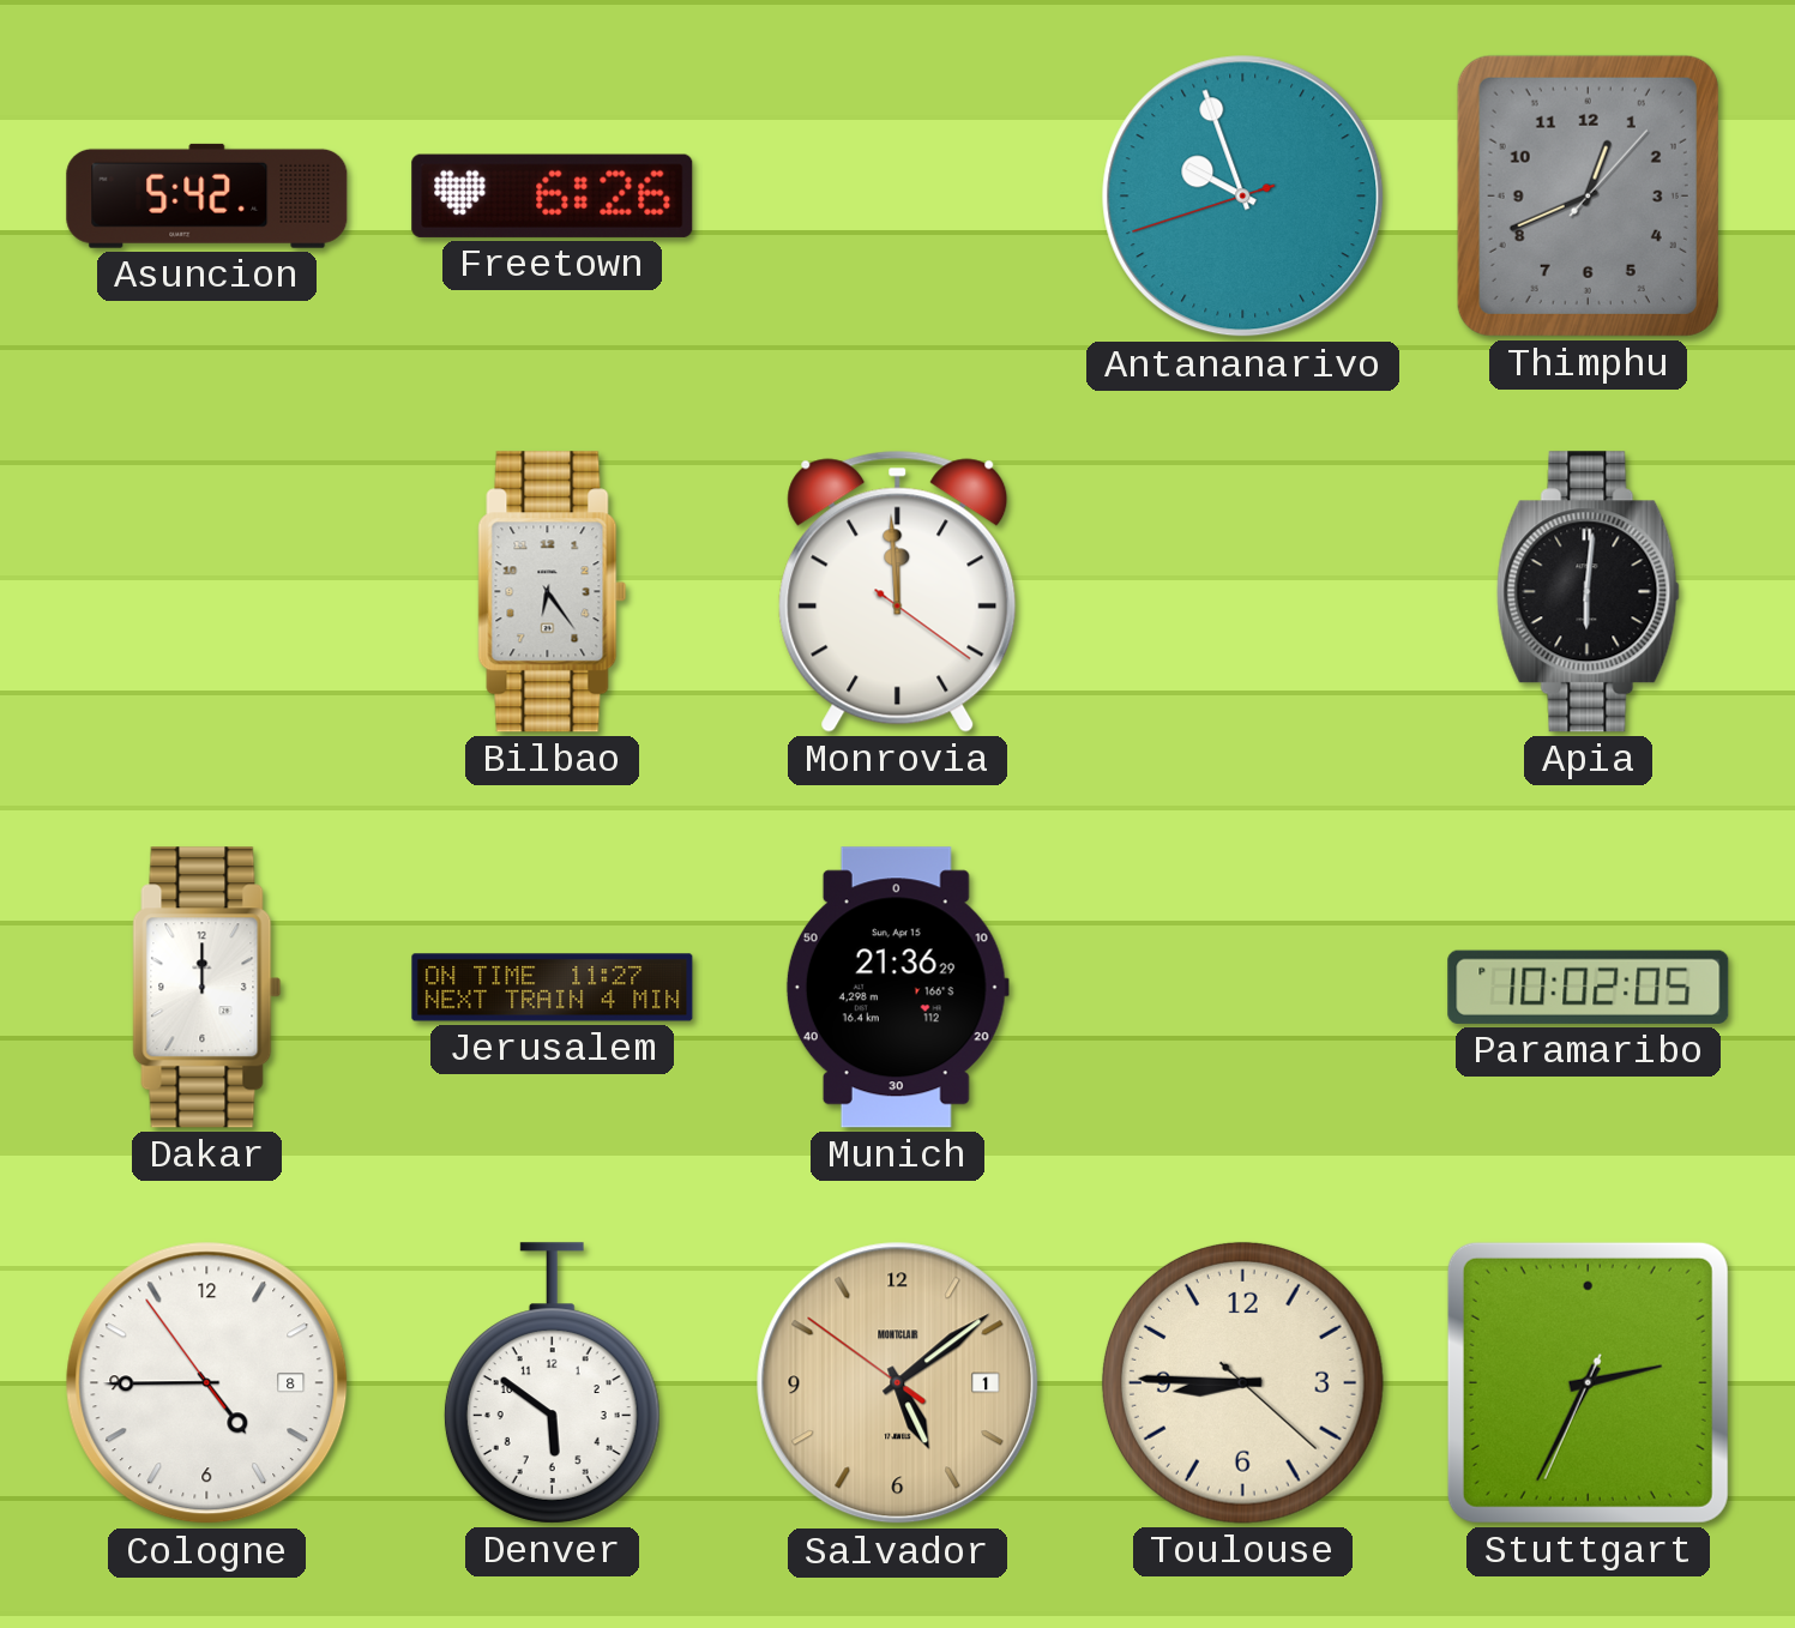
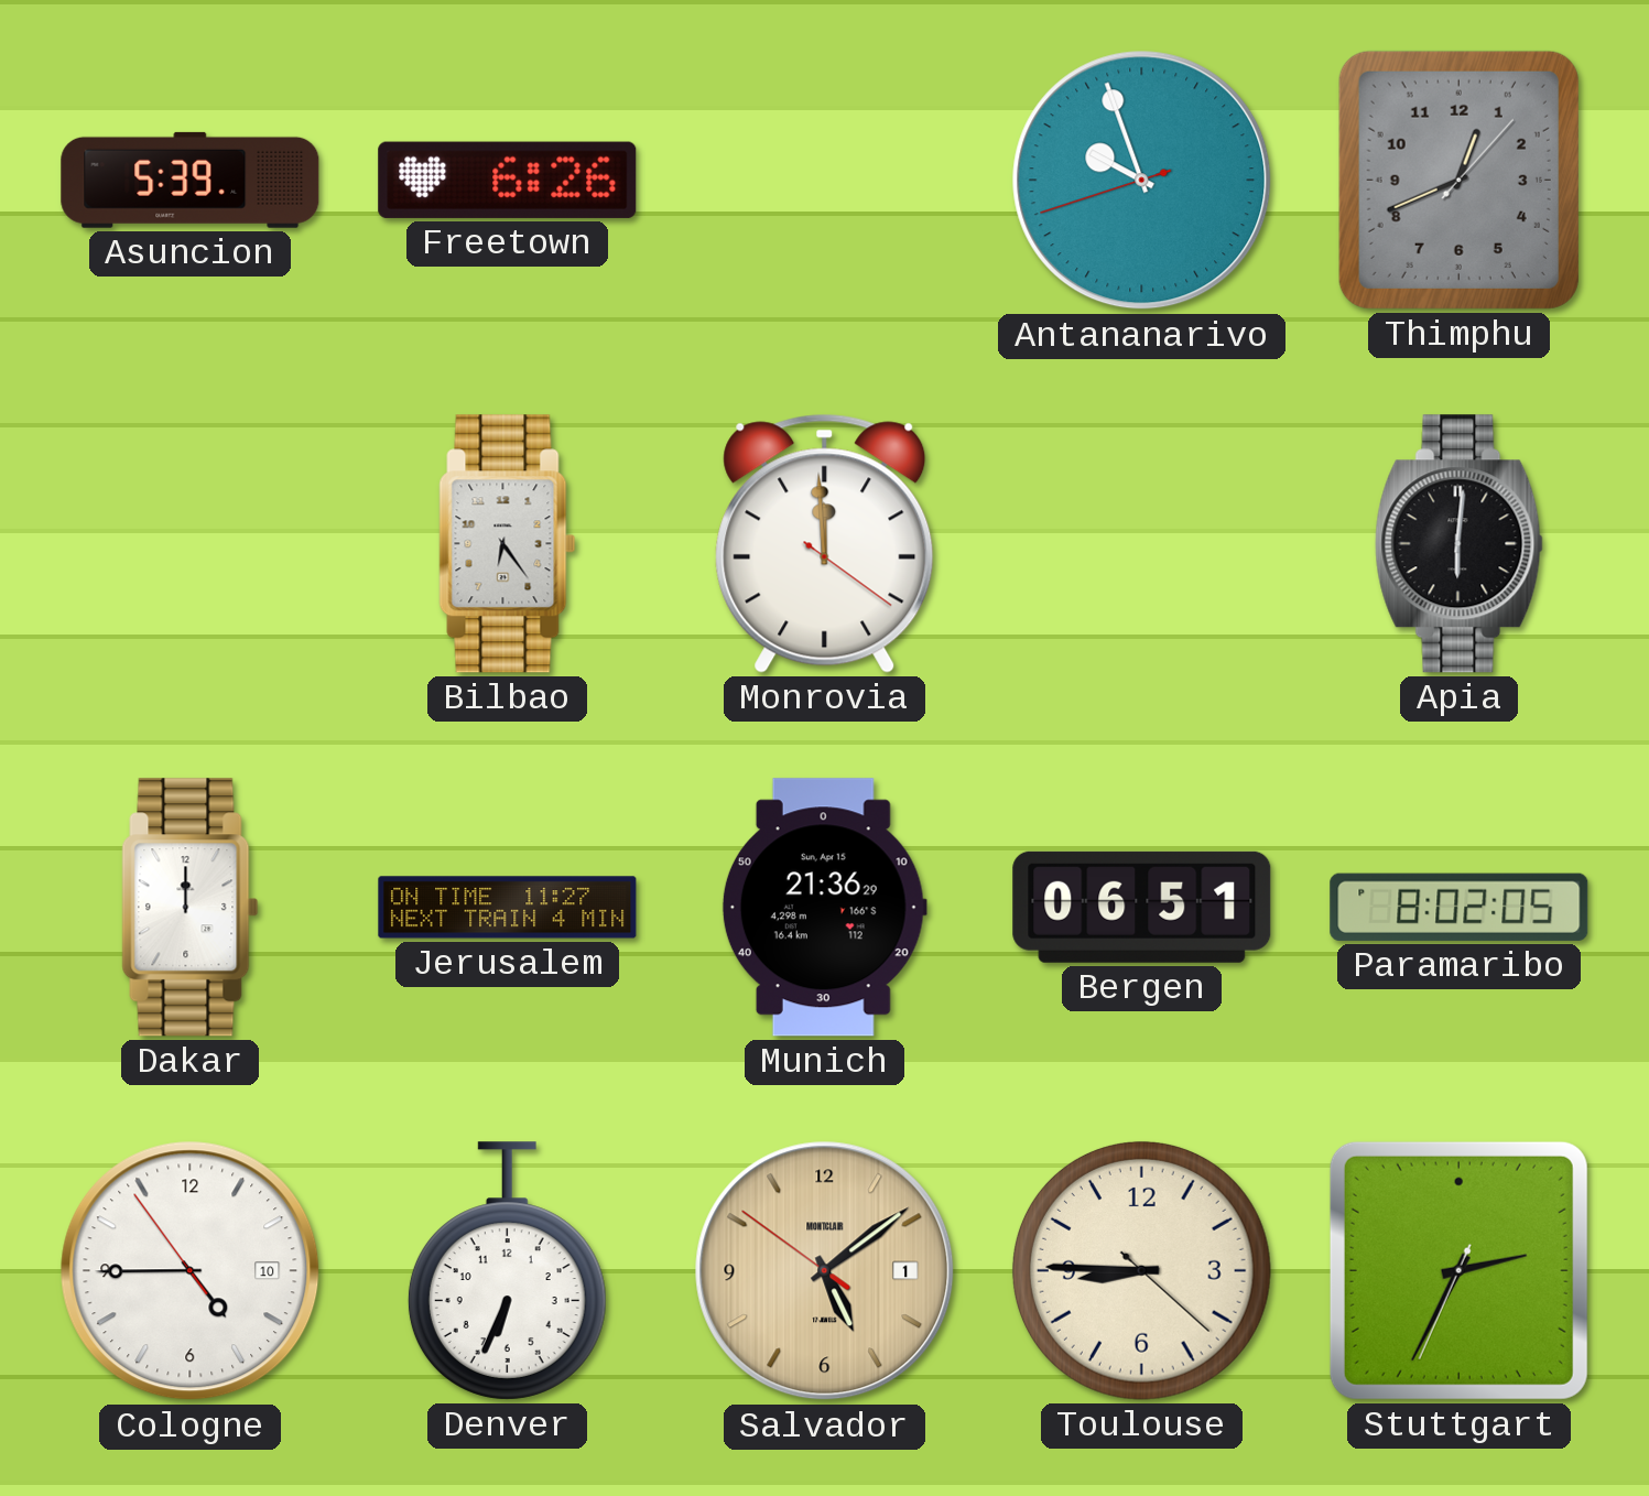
Asuncion: 5:42 -> 5:39 (191, 180)
Bergen: none -> 06:51 (1142, 907)
Paramaribo: 10:02 -> 8:02 (1460, 907)
Cologne date: 8 -> 10 (191, 1271)
Denver: 5:51 -> 6:34 (507, 1271)
